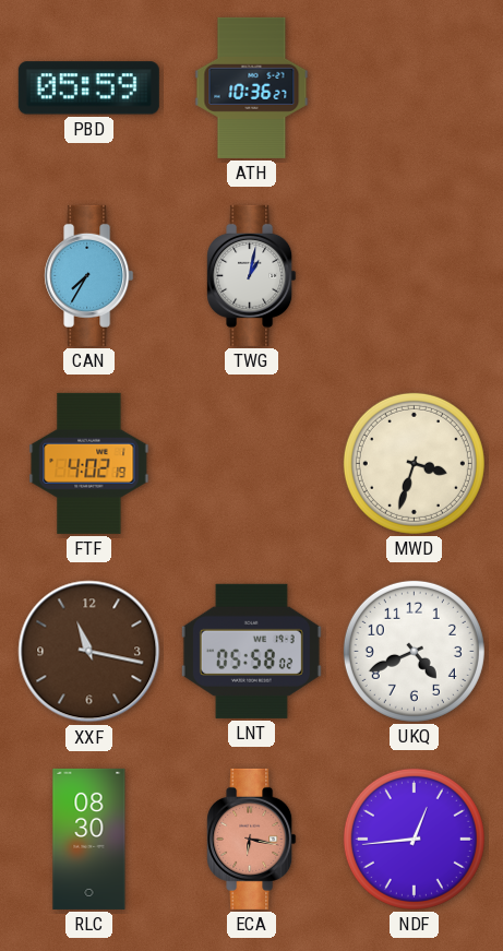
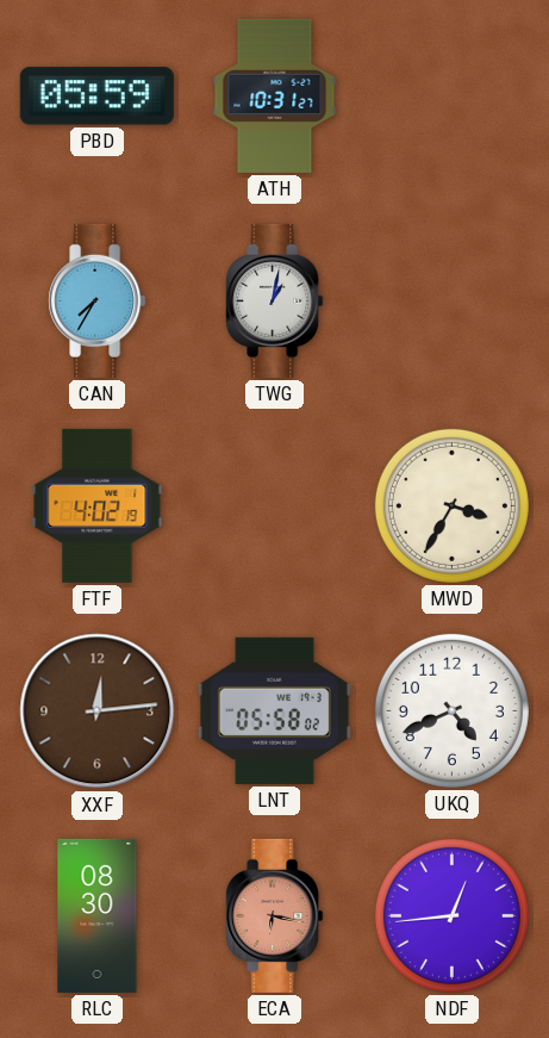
ATH: 10:36 -> 10:31 (275, 95)
MWD: 3:33 -> 3:35 (451, 505)
XXF: 11:17 -> 12:14 (98, 711)
